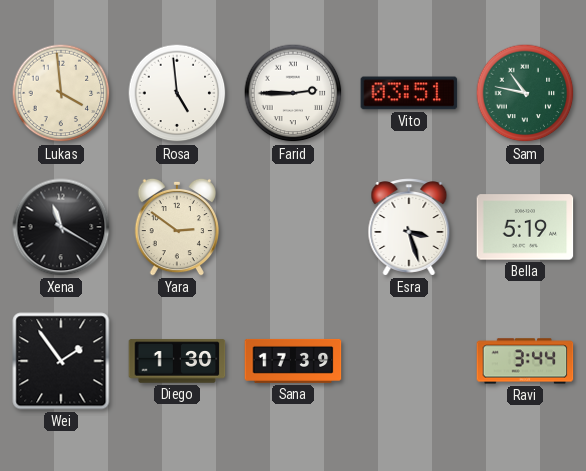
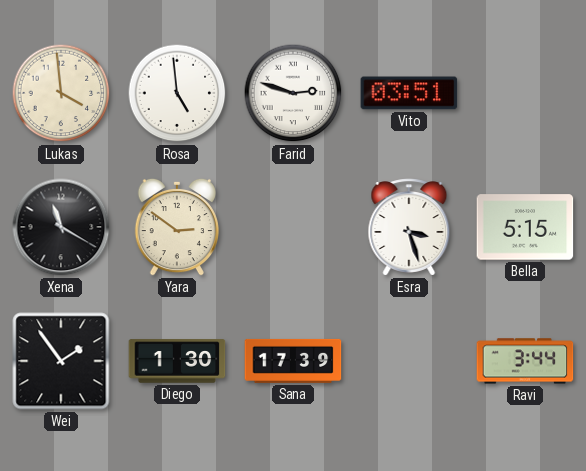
Farid: 2:45 -> 2:48 (293, 93)
Sam: 10:47 -> none (525, 93)
Bella: 5:19 -> 5:15 (525, 227)
